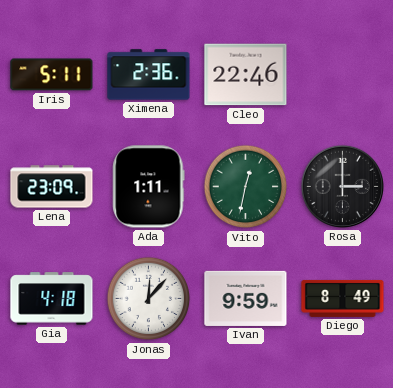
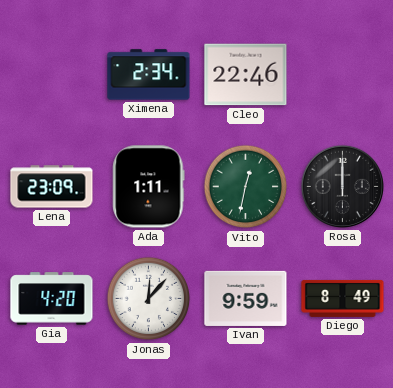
Iris: 5:11 -> none (52, 75)
Ximena: 2:36 -> 2:34 (149, 75)
Rosa: 3:00 -> 12:00 (342, 186)
Gia: 4:18 -> 4:20 (52, 299)
